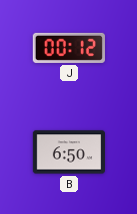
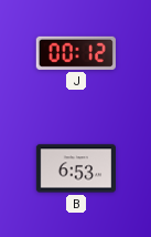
B: 6:50 -> 6:53 (75, 168)
